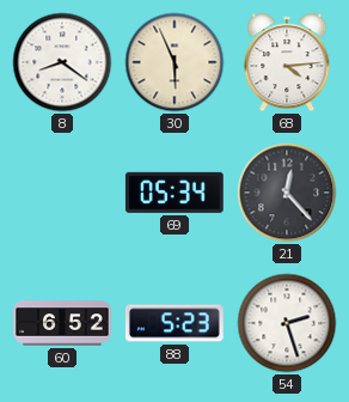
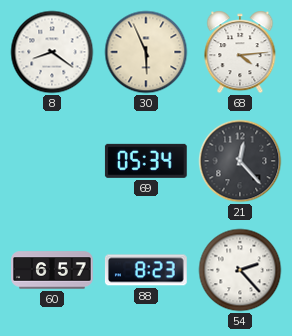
60: 6:52 -> 6:57 (52, 270)
88: 5:23 -> 8:23 (146, 270)
54: 2:27 -> 2:23 (240, 270)
